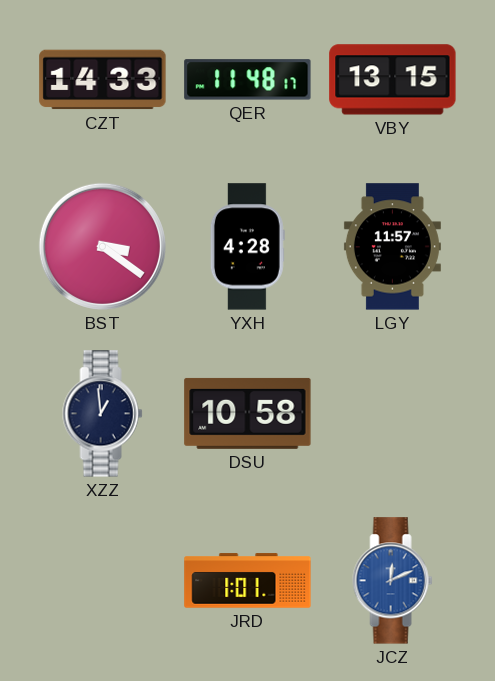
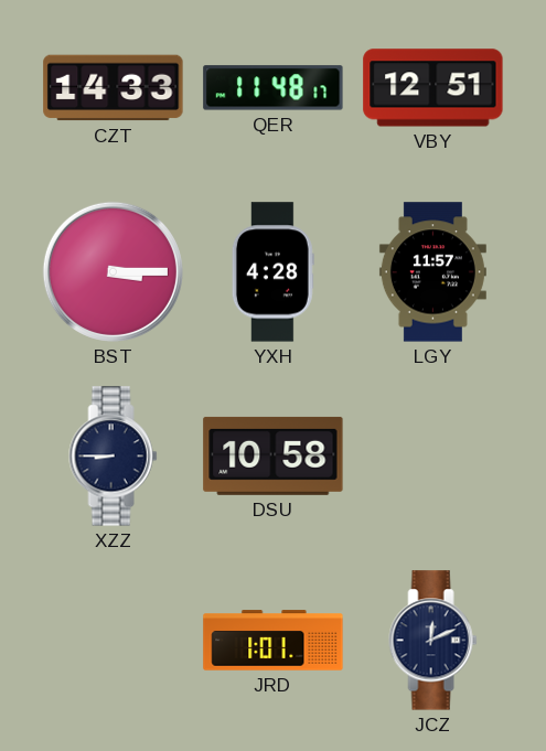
VBY: 13:15 -> 12:51 (433, 88)
BST: 3:21 -> 3:15 (113, 271)
XZZ: 12:59 -> 8:45 (114, 457)
JCZ dial: blue -> navy (433, 641)
